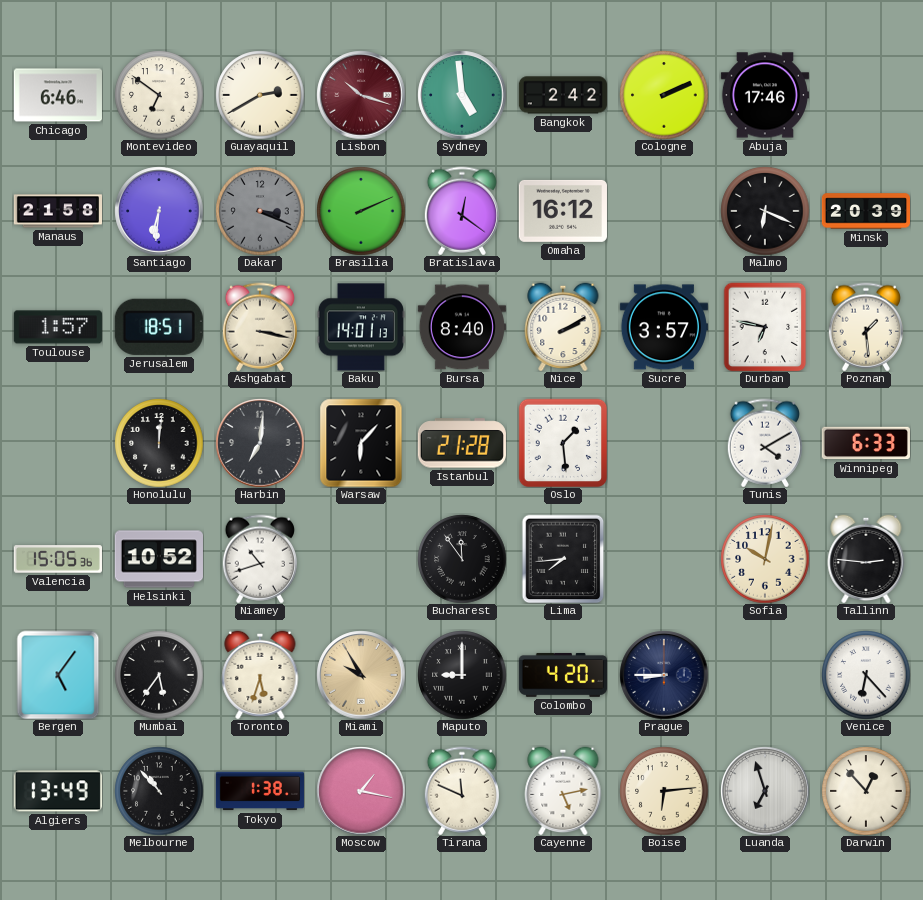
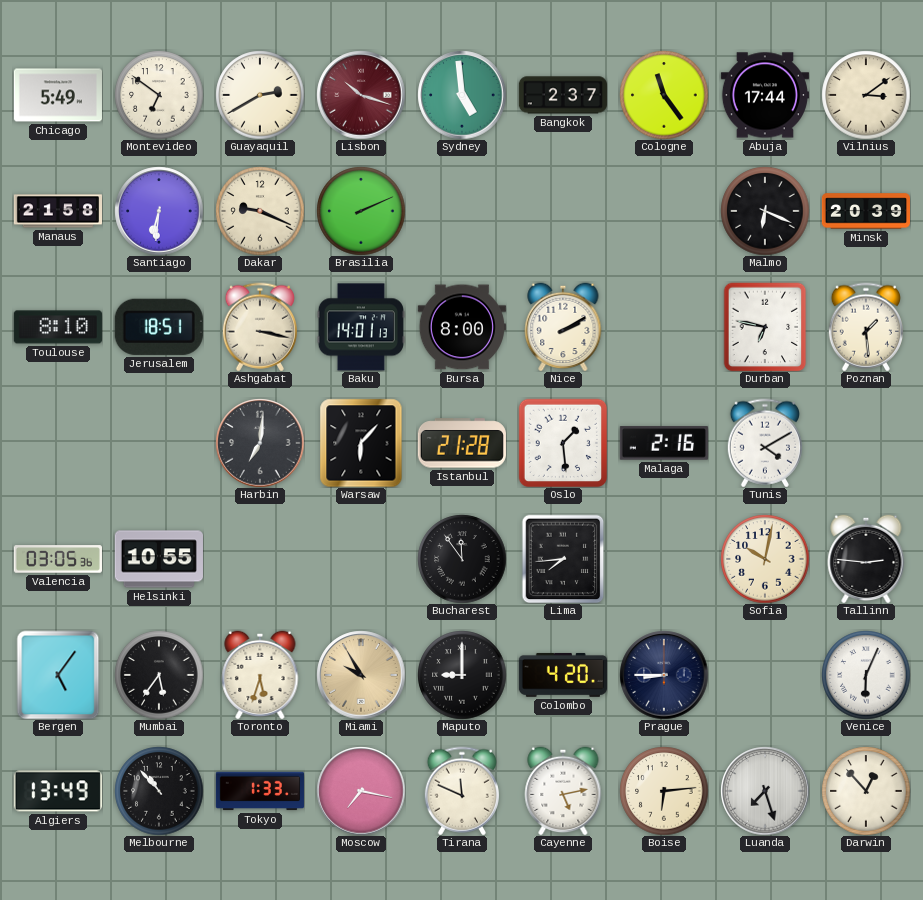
Chicago: 6:46 -> 5:49 (58, 95)
Bangkok: 2:42 -> 2:37 (563, 95)
Cologne: 2:11 -> 11:24 (664, 95)
Abuja: 17:46 -> 17:44 (765, 95)
Vilnius: none -> 3:09 (866, 95)
Dakar: 3:19 -> 9:19 (260, 211)
Dakar dial: grey -> cream (260, 211)
Bratislava: 12:21 -> none (462, 211)
Omaha: 16:12 -> none (563, 211)
Toulouse: 1:57 -> 8:10 (58, 327)
Bursa: 8:40 -> 8:00 (462, 327)
Sucre: 3:57 -> none (664, 327)
Honolulu: 12:01 -> none (159, 443)
Malaga: none -> 2:16 (664, 443)
Winnipeg: 6:33 -> none (866, 443)
Valencia: 15:05 -> 03:05 (58, 559)
Helsinki: 10:52 -> 10:55 (159, 559)
Niamey: 10:42 -> none (260, 559)
Venice: 6:23 -> 6:04 (866, 675)
Tokyo: 1:38 -> 1:33 (260, 791)
Moscow: 1:17 -> 7:17 (361, 791)
Luanda: 6:57 -> 7:27 (765, 791)
